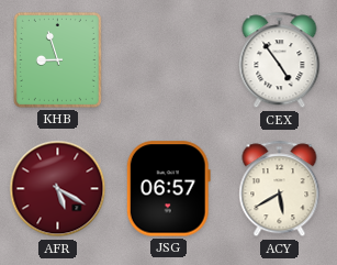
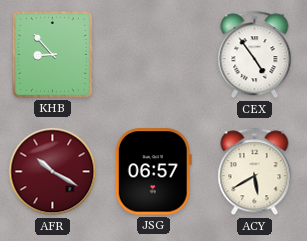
KHB: 8:57 -> 8:53 (52, 54)
AFR: 5:20 -> 10:20 (53, 172)
